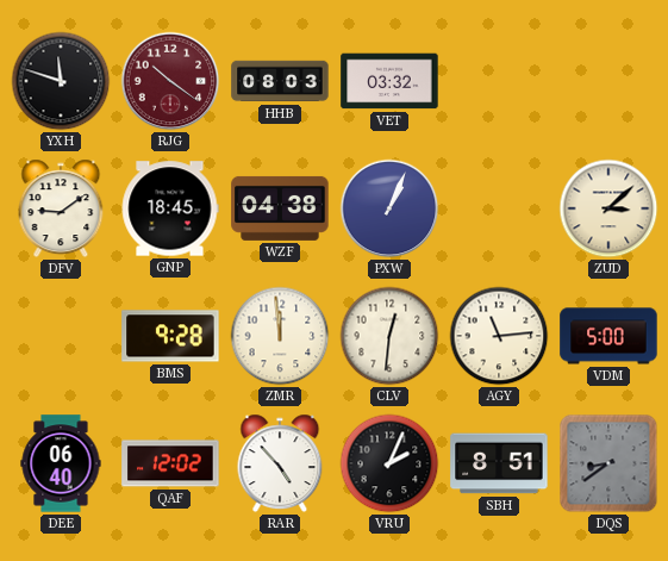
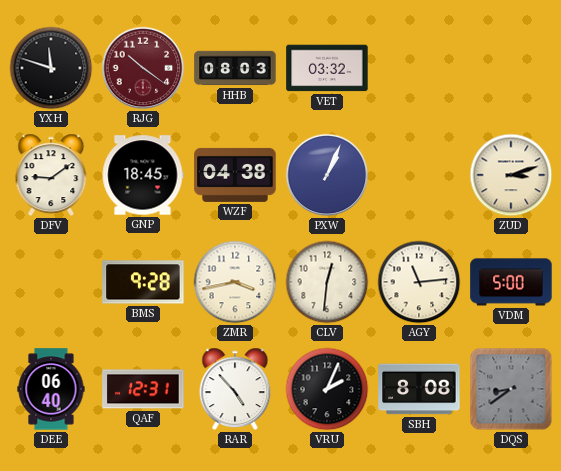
ZUD: 3:08 -> 3:12 (511, 175)
ZMR: 11:59 -> 3:43 (235, 282)
QAF: 12:02 -> 12:31 (143, 389)
SBH: 8:51 -> 8:08 (419, 389)
